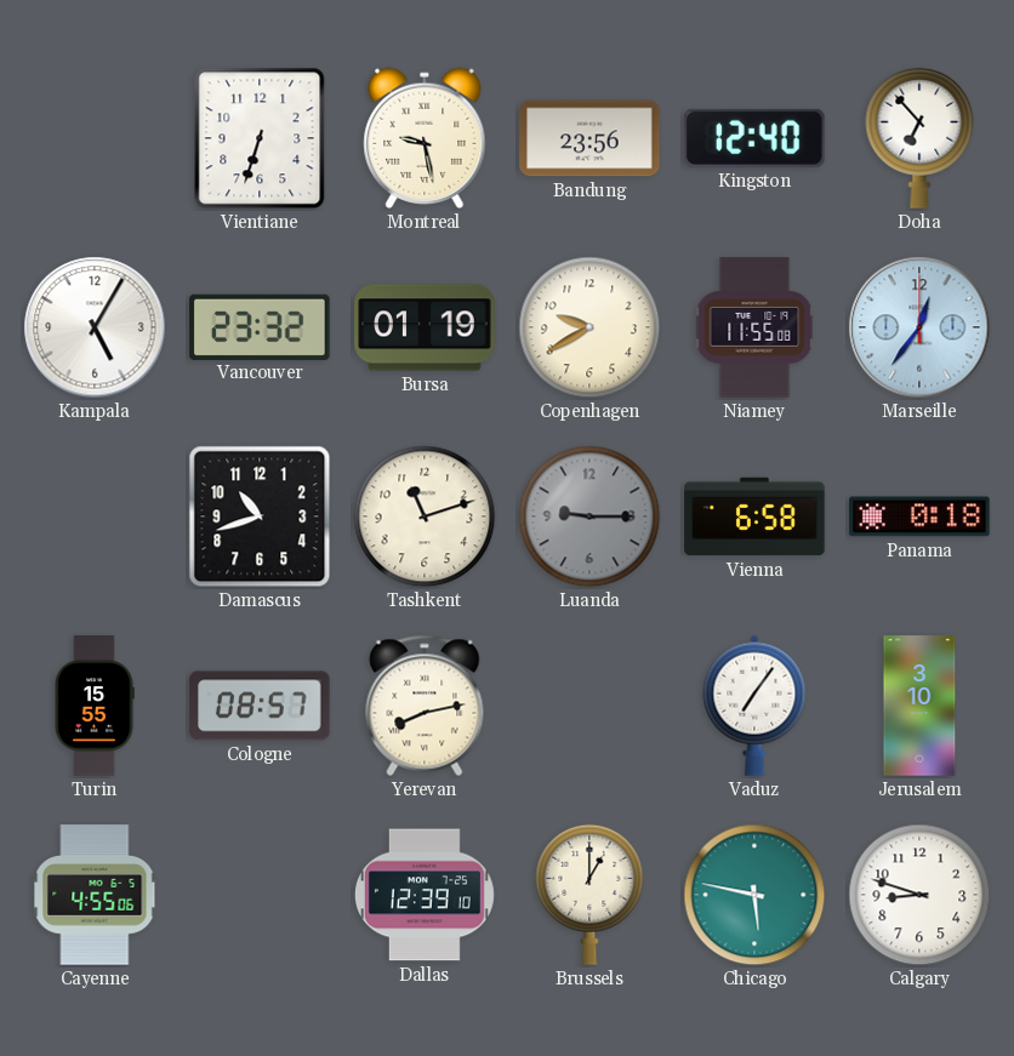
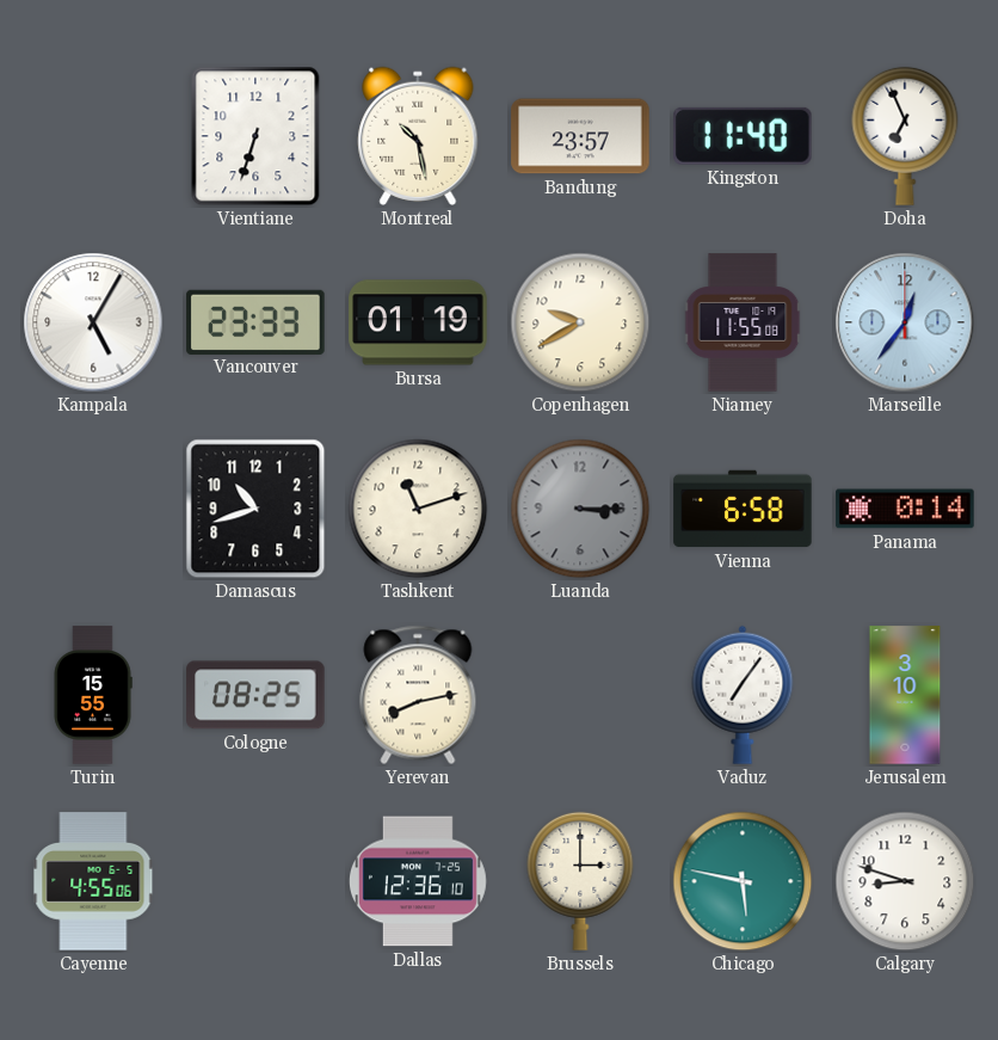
Montreal: 9:28 -> 10:28 (418, 136)
Bandung: 23:56 -> 23:57 (580, 136)
Kingston: 12:40 -> 11:40 (743, 136)
Doha: 6:53 -> 6:56 (905, 136)
Vancouver: 23:32 -> 23:33 (255, 321)
Luanda: 9:15 -> 3:15 (580, 509)
Panama: 0:18 -> 0:14 (905, 509)
Cologne: 08:57 -> 08:25 (255, 695)
Dallas: 12:39 -> 12:36 (418, 881)
Brussels: 1:00 -> 3:00 (580, 881)
